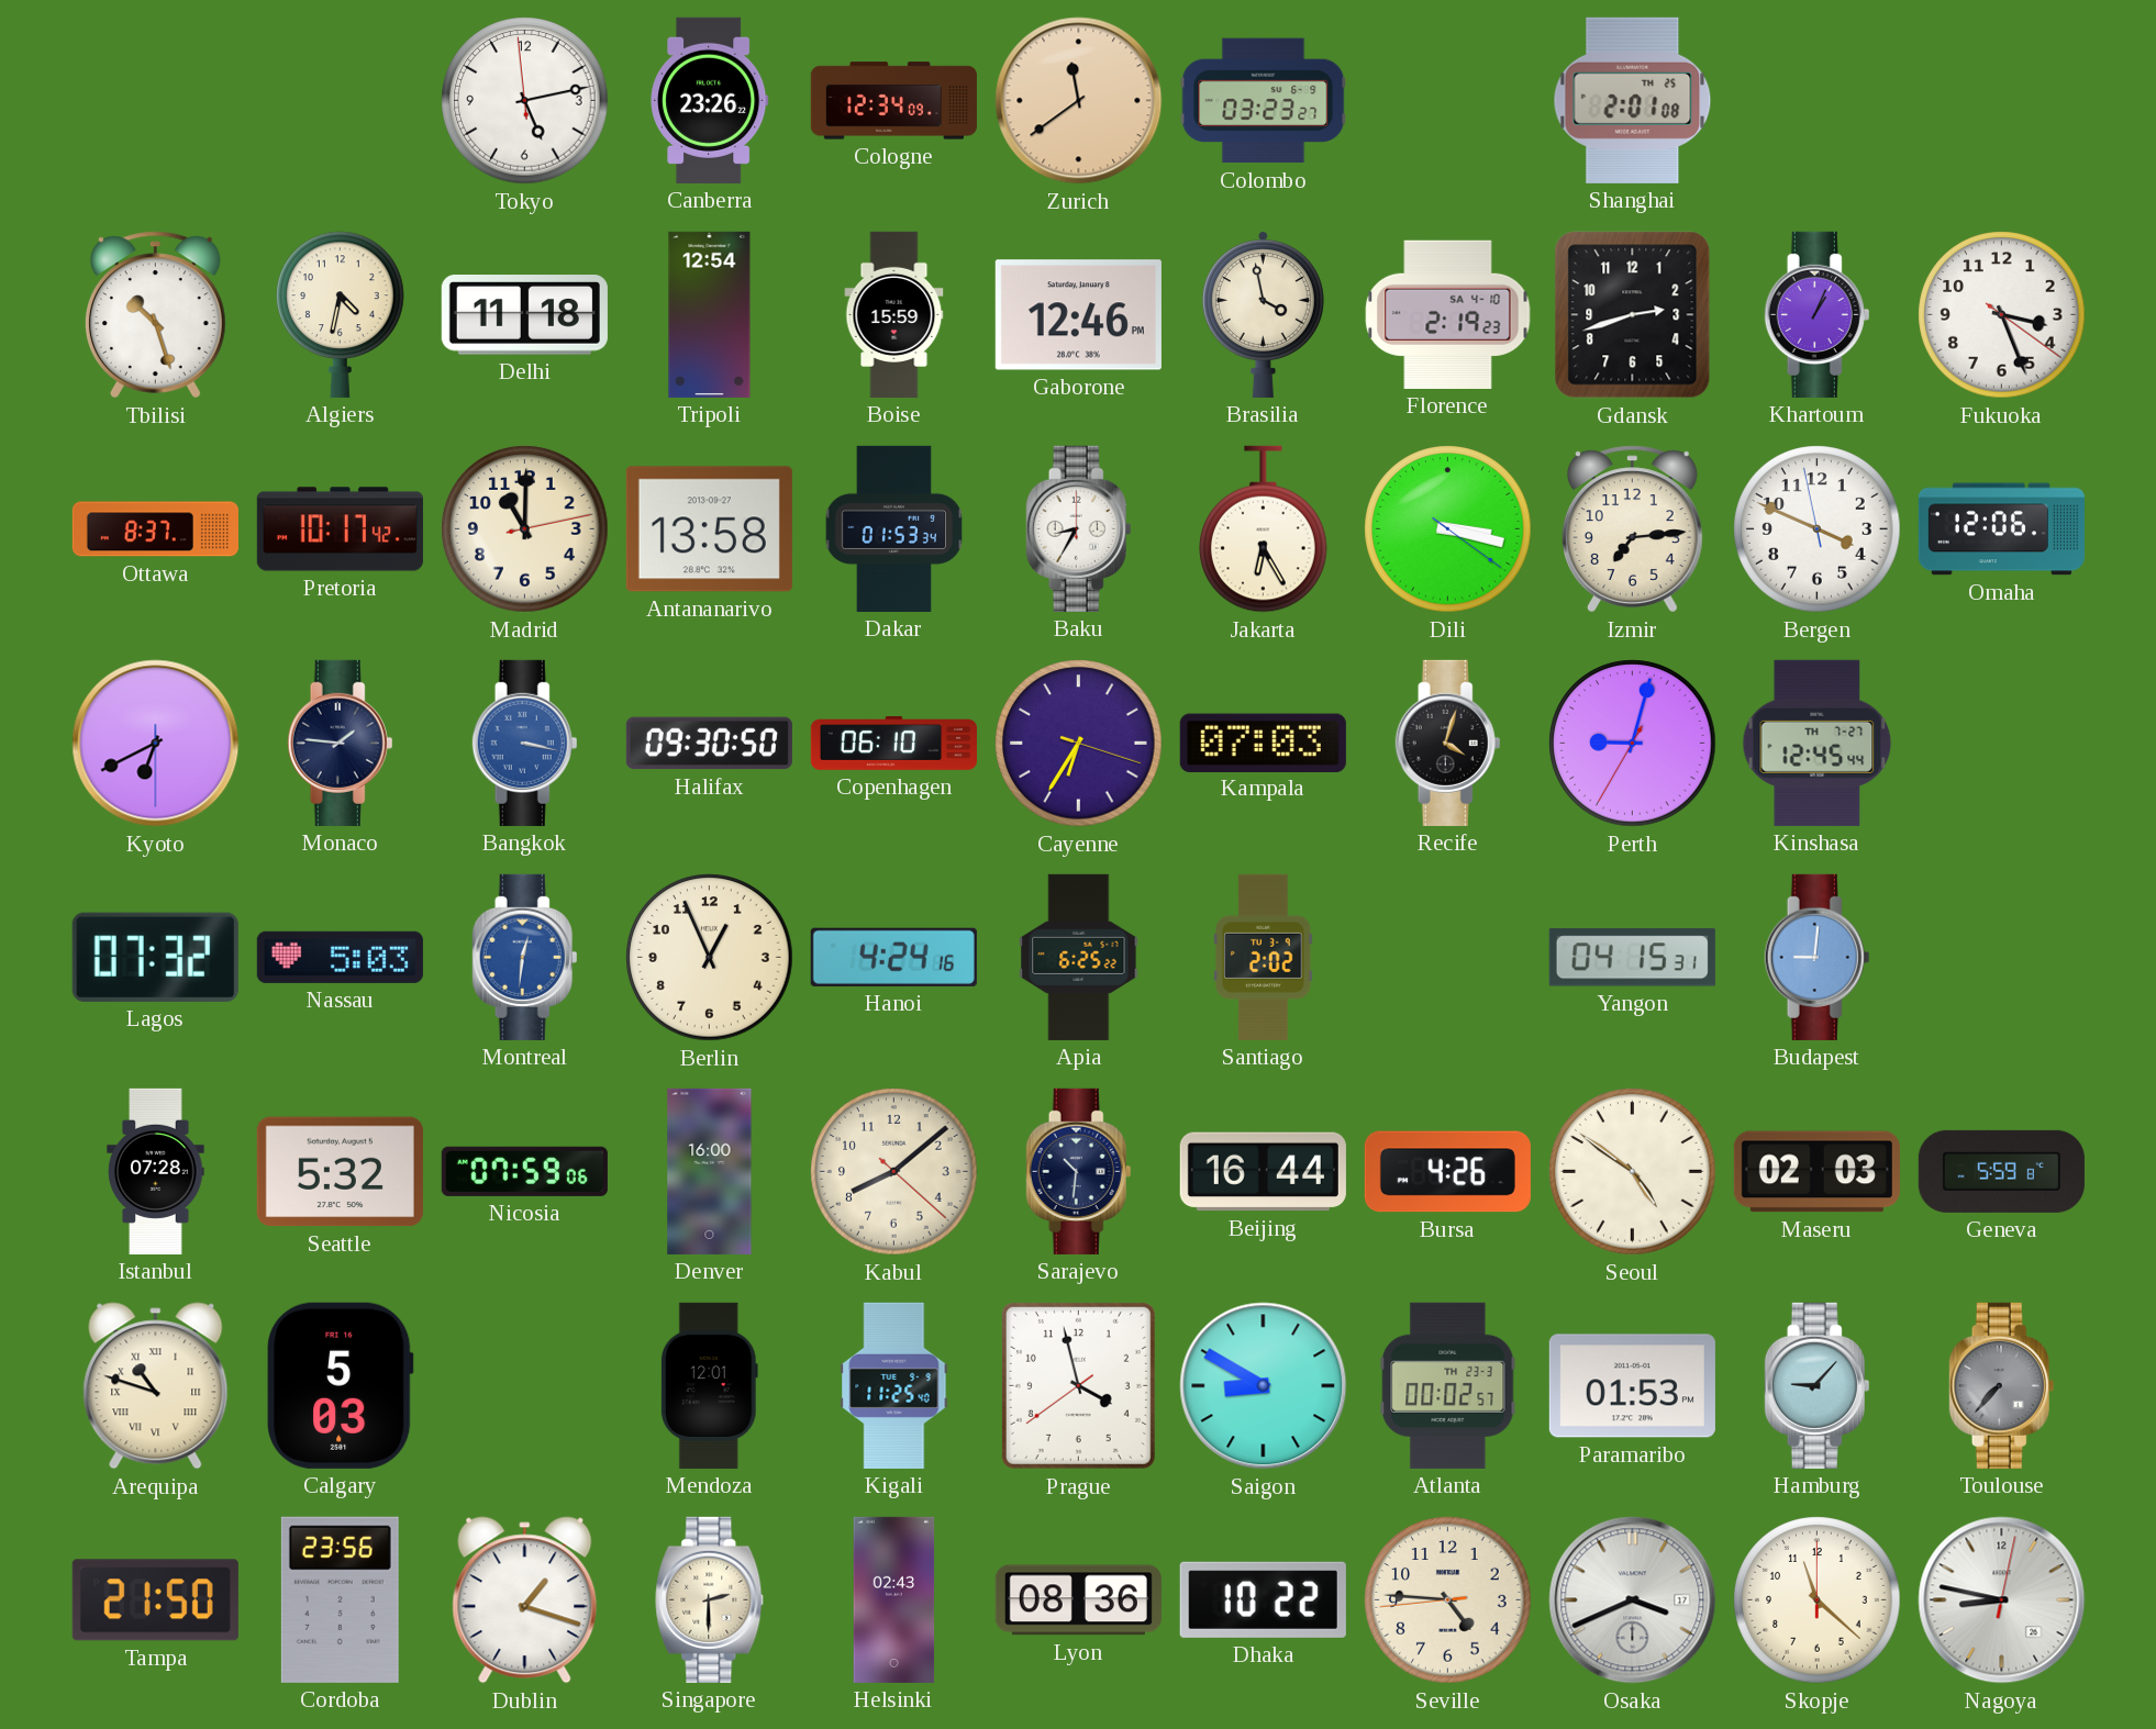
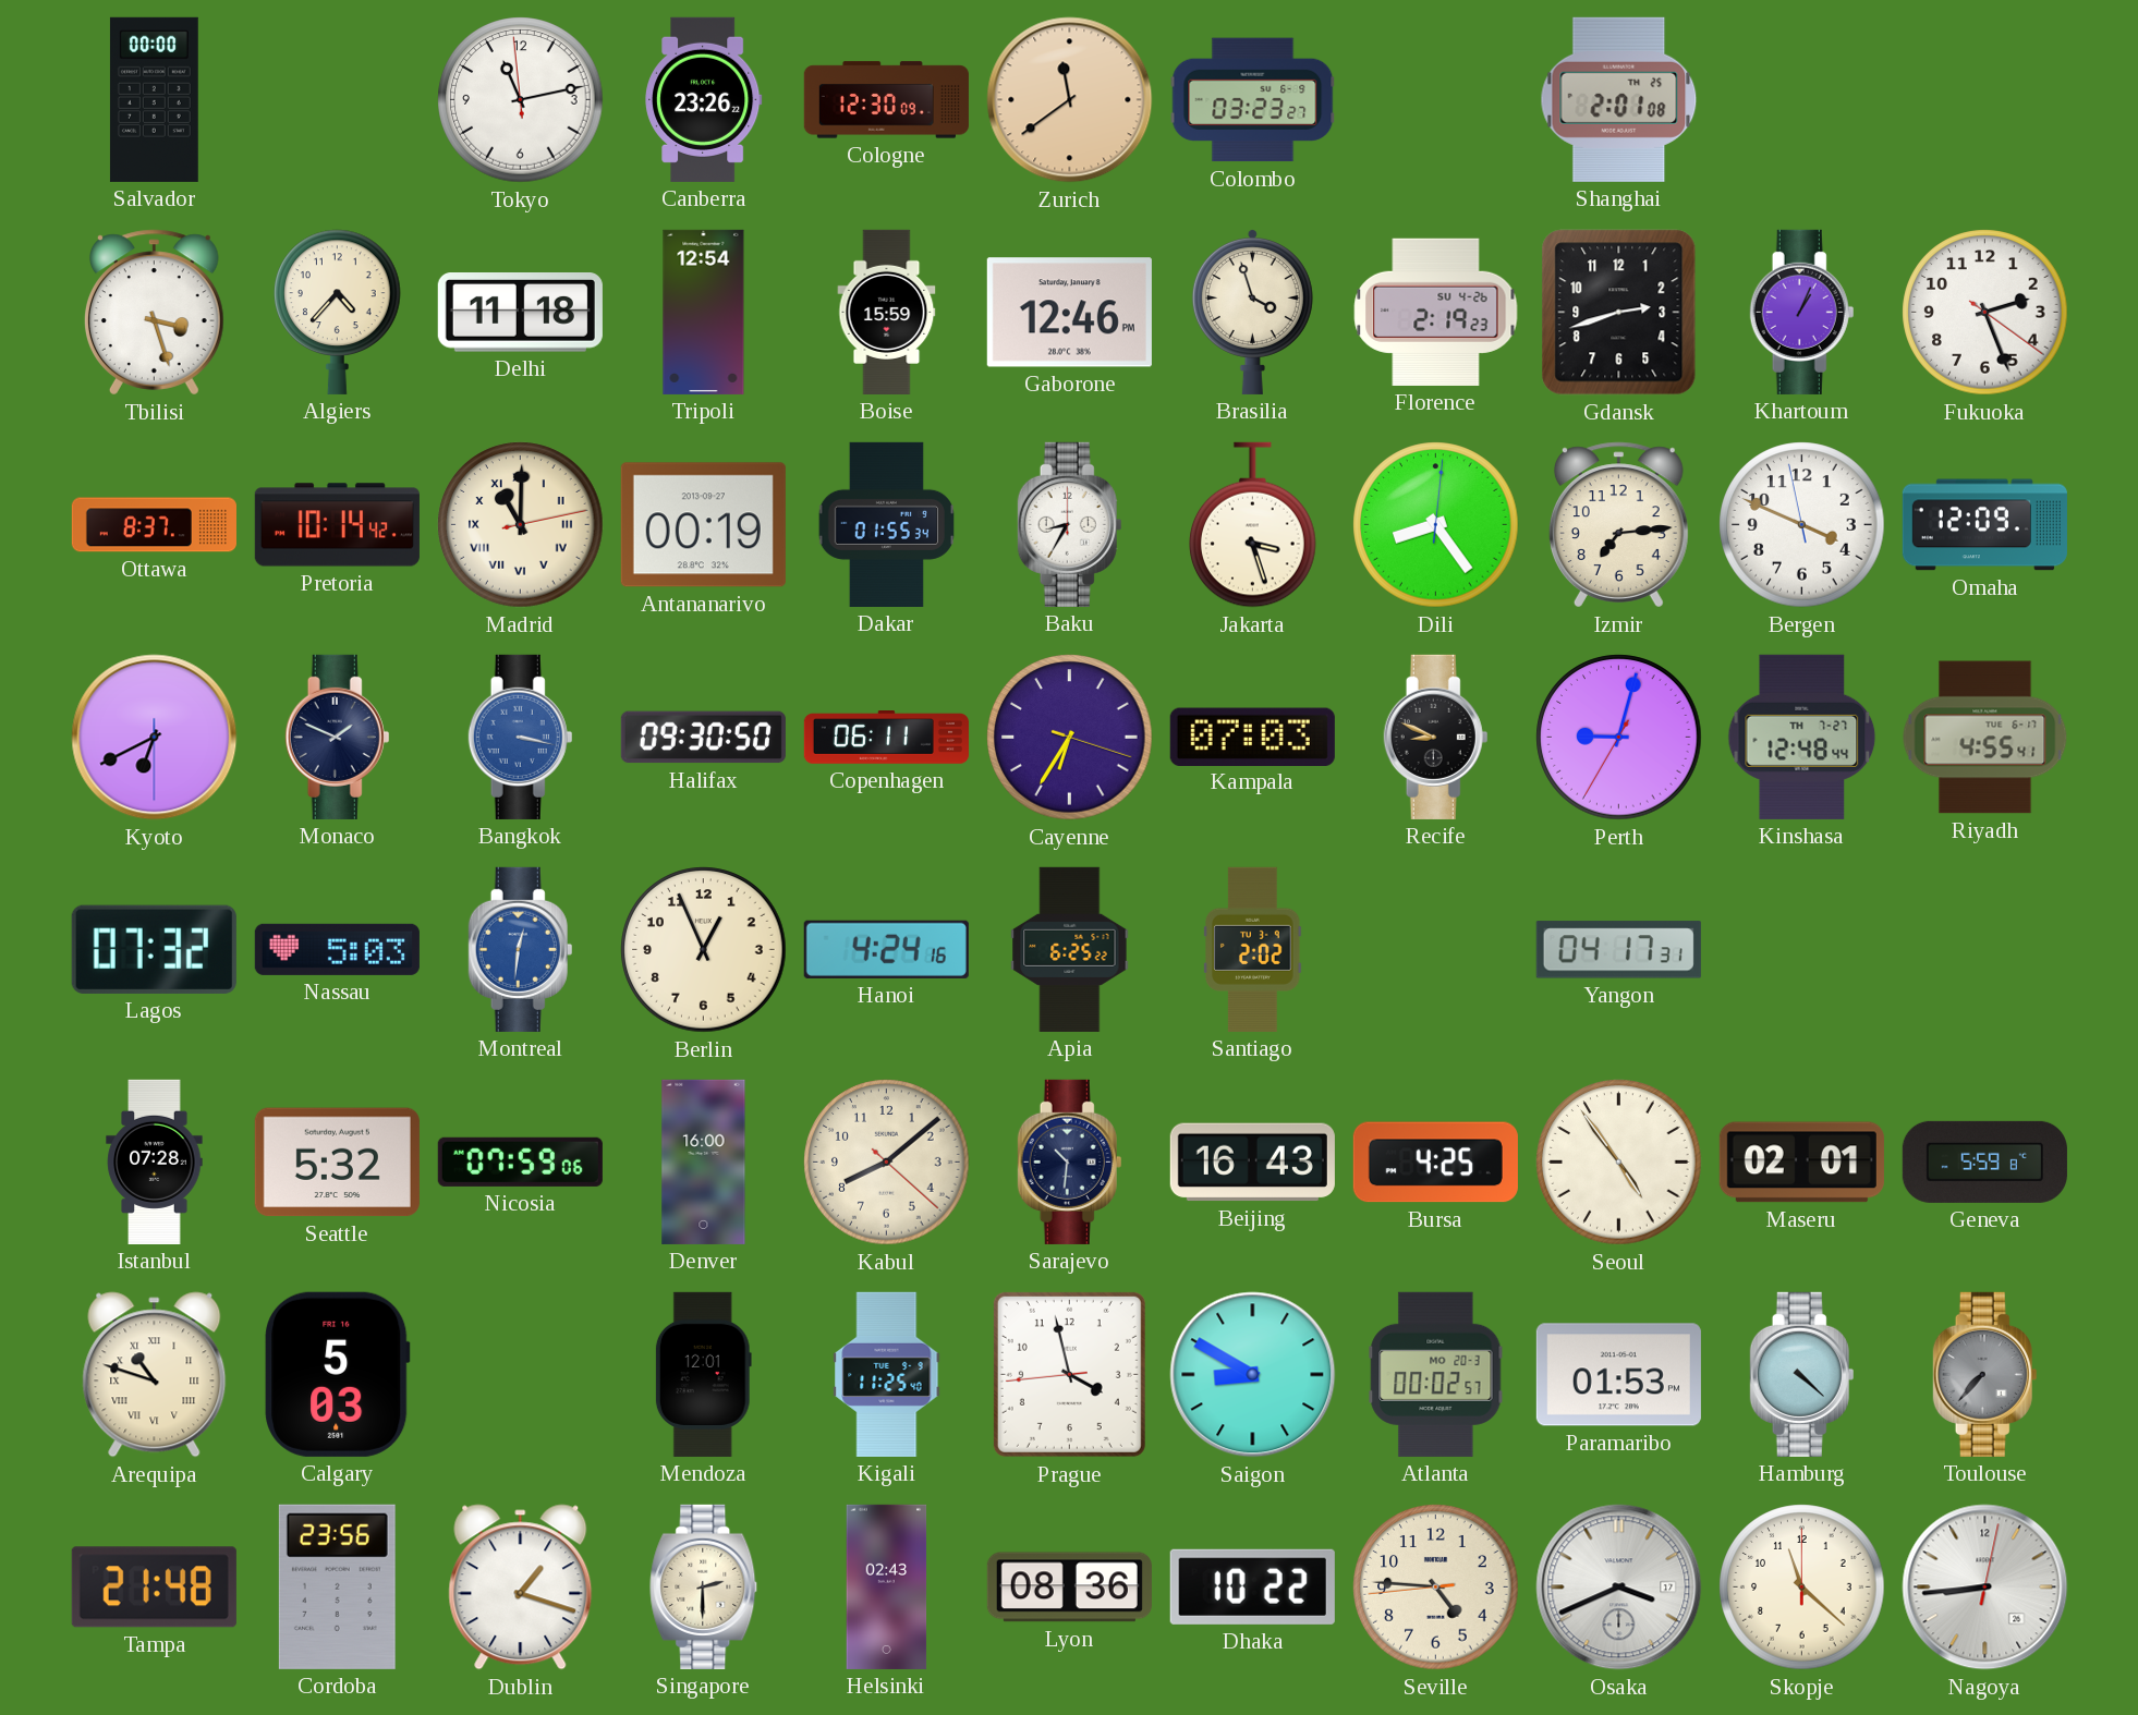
Salvador: none -> 00:00 (154, 99)
Tokyo: 5:12 -> 11:12 (521, 100)
Cologne: 12:34 -> 12:30 (886, 100)
Tbilisi: 10:27 -> 3:27 (154, 313)
Algiers: 4:32 -> 4:37 (338, 312)
Brasilia: 3:58 -> 3:57 (1252, 313)
Florence date: SA 4-10 -> SU 4-26 (1436, 312)
Fukuoka: 3:26 -> 2:26 (1985, 313)
Pretoria: 10:17 -> 10:14 (337, 525)
Madrid numerals: Arabic -> Roman (521, 525)
Antananarivo: 13:58 -> 00:19 (703, 525)
Dakar: 01:53 -> 01:55 (886, 524)
Jakarta: 6:25 -> 3:27 (1253, 525)
Dili: 3:17 -> 8:24 (1436, 525)
Omaha: 12:06 -> 12:09 (1984, 525)
Monaco: 1:46 -> 1:49 (338, 737)
Copenhagen: 06:10 -> 06:11 (886, 738)
Recife: 4:03 -> 8:49 (1436, 737)
Kinshasa: 12:45 -> 12:48 (1802, 737)
Riyadh: none -> 4:55 (1985, 738)
Yangon: 04:15 -> 04:17 (1618, 950)
Budapest: 9:01 -> none (1818, 957)
Beijing: 16:44 -> 16:43 (1252, 1163)
Bursa: 4:26 -> 4:25 (1435, 1163)
Seoul: 4:51 -> 4:54 (1619, 1163)
Maseru: 02:03 -> 02:01 (1801, 1163)
Prague: 3:57:39 -> 3:57:44 (1069, 1374)
Atlanta date: TH 23-3 -> MO 20-3 (1436, 1374)
Hamburg: 9:07 -> 4:22 (1802, 1374)
Tampa: 21:50 -> 21:48 (154, 1588)
Nagoya: 8:47 -> 8:44 (1985, 1588)
